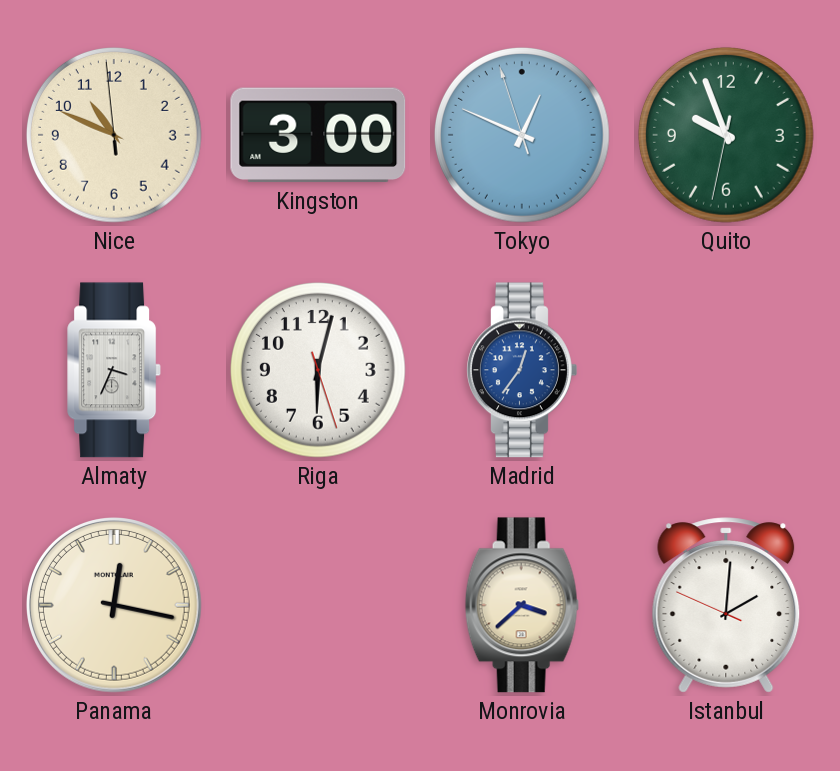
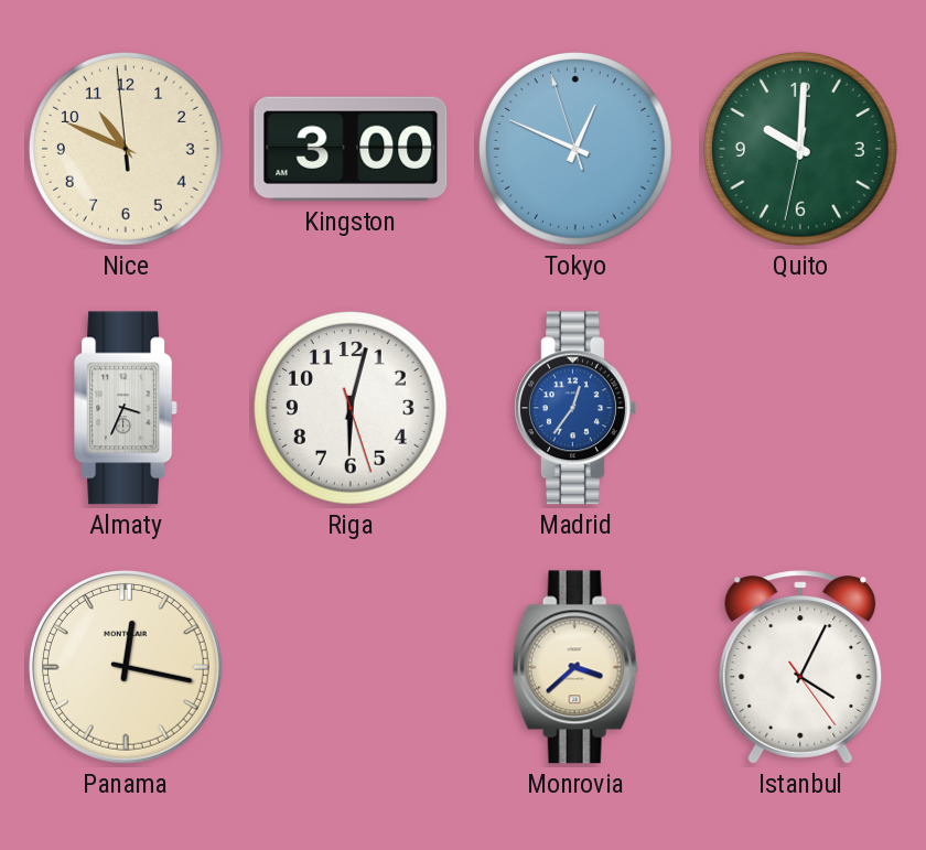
Quito: 9:56 -> 10:00 (800, 149)
Istanbul: 2:00 -> 4:04 (800, 667)
